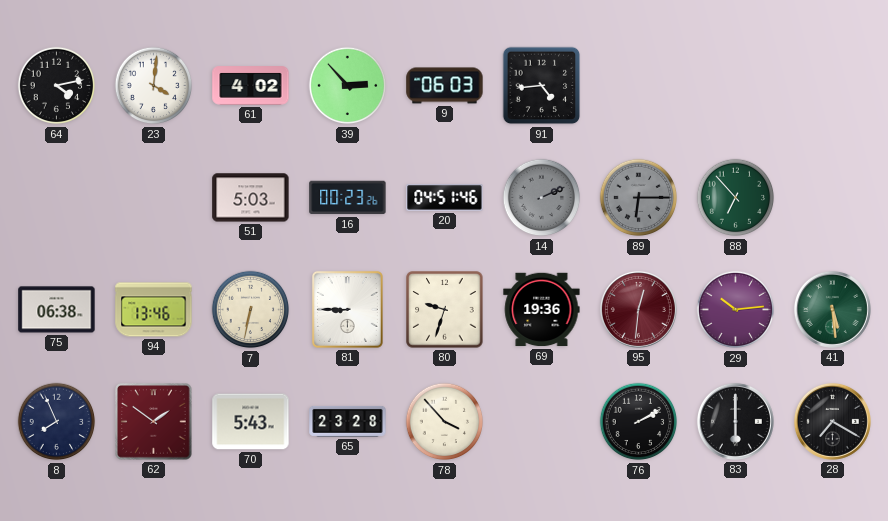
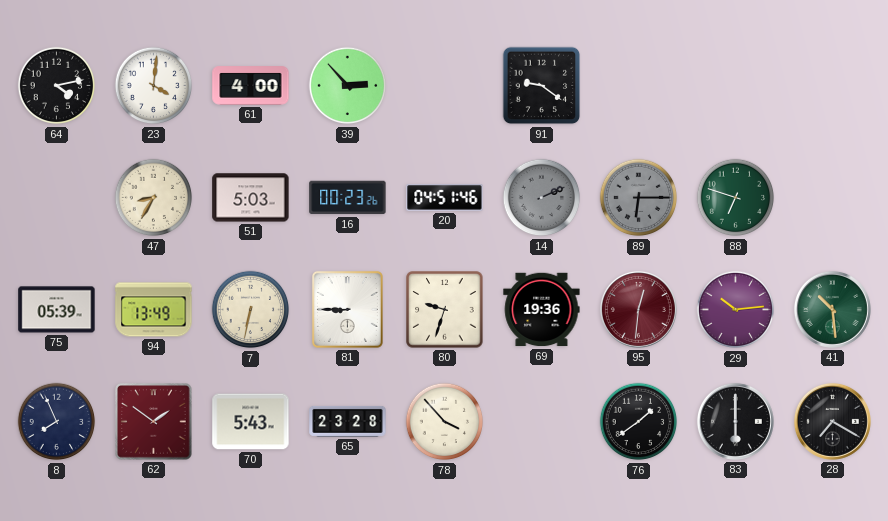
61: 4:02 -> 4:00 (251, 86)
9: 06:03 -> none (445, 86)
91: 4:44 -> 9:21 (542, 86)
47: none -> 8:35 (154, 198)
88: 6:53 -> 6:48 (736, 198)
75: 06:38 -> 05:39 (57, 310)
94: 13:46 -> 13:49 (154, 310)
41: 5:29 -> 10:29 (832, 309)
76: 2:10 -> 1:39 (639, 422)
